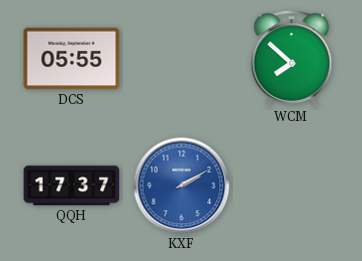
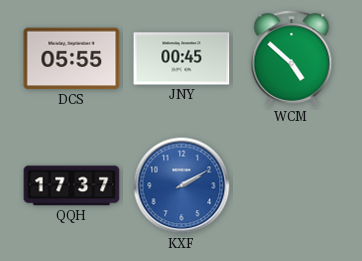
JNY: none -> 00:45 (182, 59)
WCM: 7:52 -> 4:52 (292, 59)
